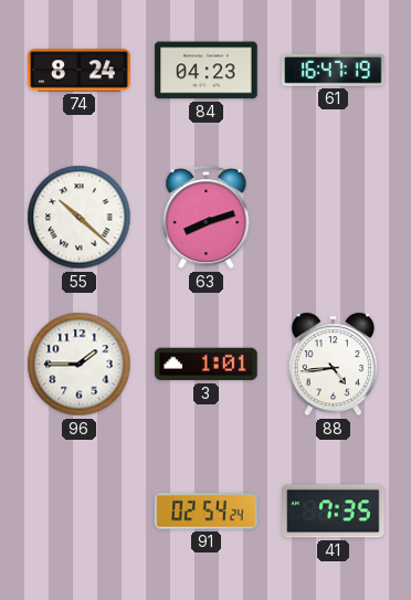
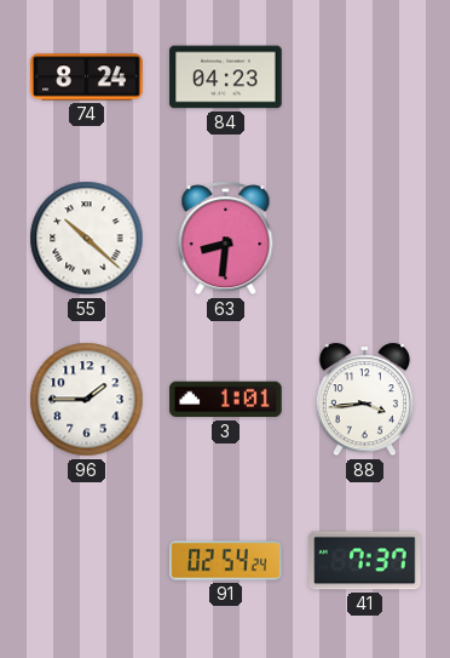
61: 16:47 -> none (334, 71)
63: 8:12 -> 8:31 (226, 239)
88: 4:44 -> 3:44 (364, 400)
41: 7:35 -> 7:37 (365, 561)
